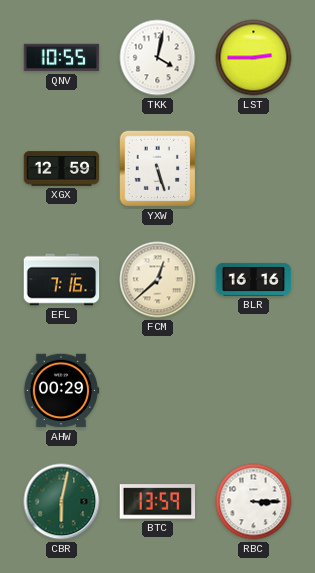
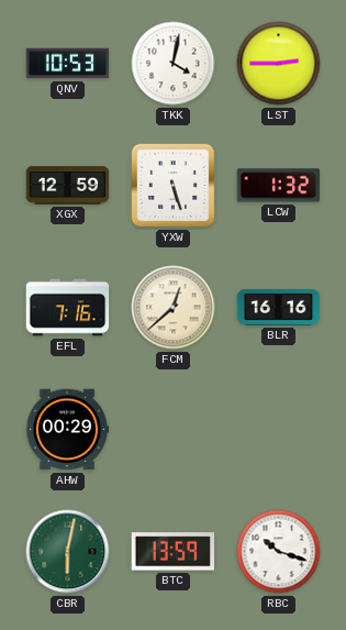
QNV: 10:55 -> 10:53 (68, 64)
LCW: none -> 1:32 (279, 186)
RBC: 3:15 -> 10:18 (279, 552)
